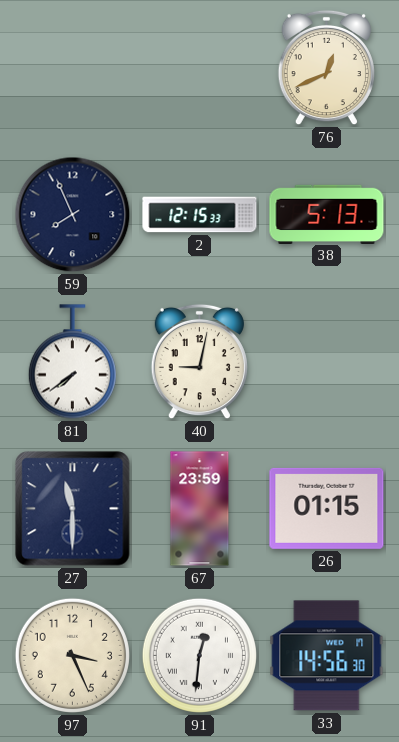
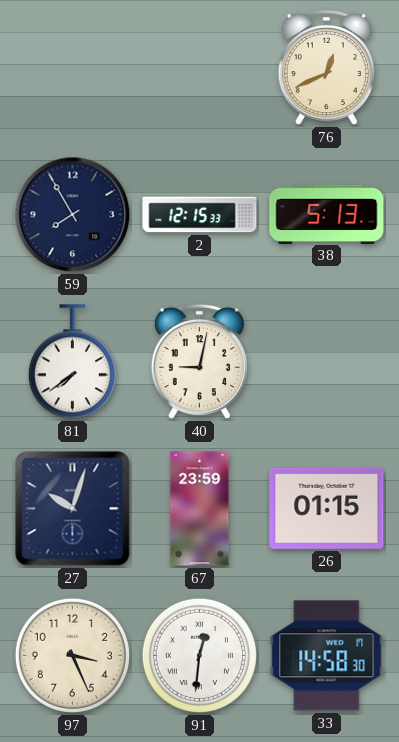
59: 7:56 -> 7:55 (73, 215)
27: 11:30 -> 10:03 (73, 509)
33: 14:56 -> 14:58 (327, 656)
